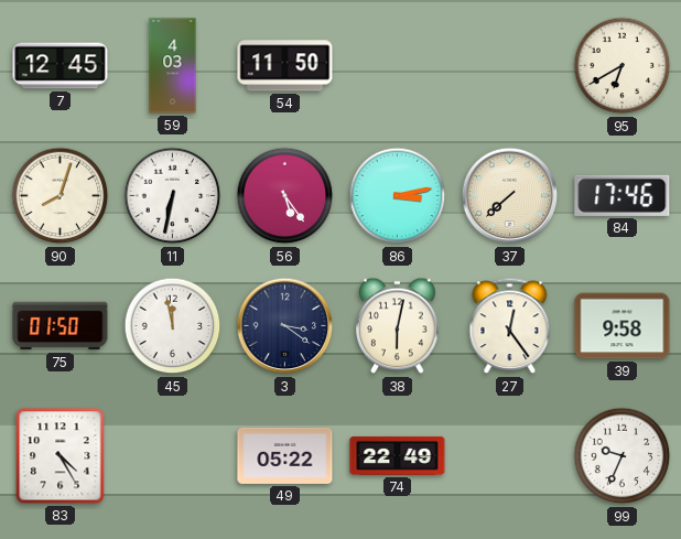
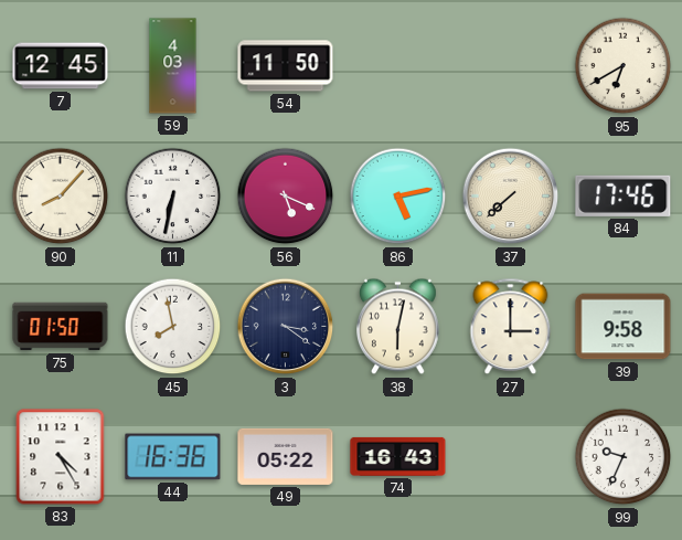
90: 8:03 -> 8:07 (61, 197)
56: 5:24 -> 5:19 (286, 197)
86: 3:13 -> 5:13 (398, 197)
45: 11:58 -> 7:58 (173, 327)
27: 12:24 -> 3:00 (511, 327)
44: none -> 16:36 (173, 457)
74: 22:49 -> 16:43 (398, 456)
